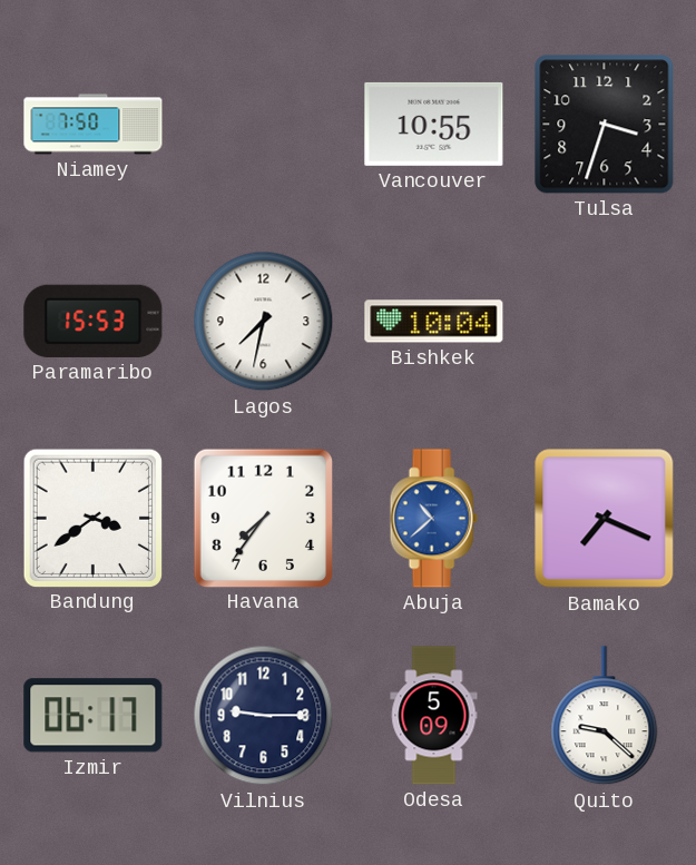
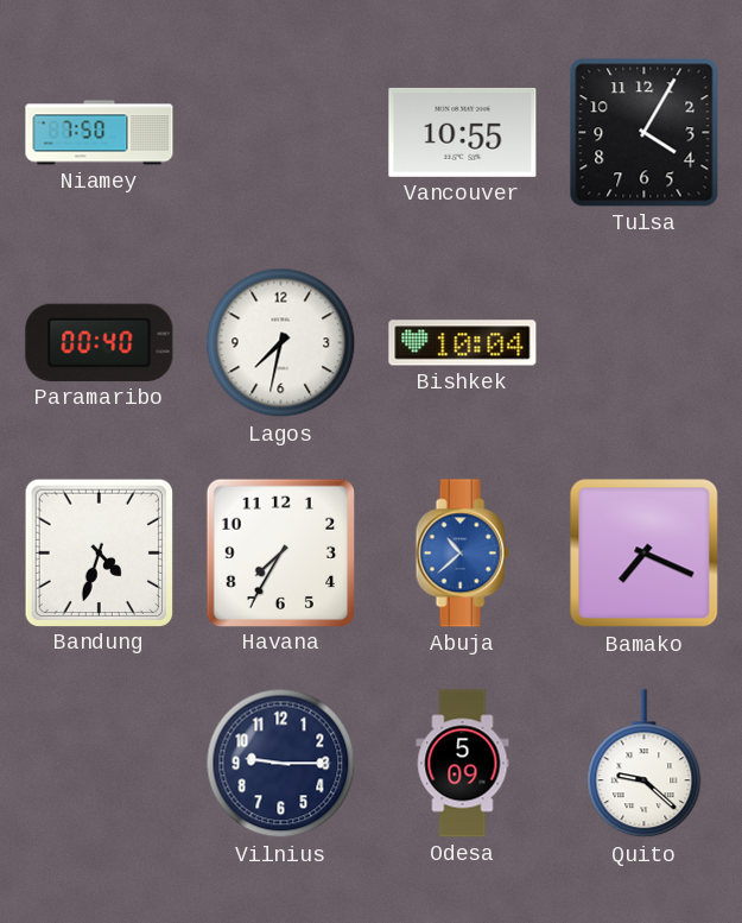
Tulsa: 3:33 -> 4:05 (645, 133)
Paramaribo: 15:53 -> 00:40 (100, 342)
Bandung: 3:39 -> 4:33 (99, 552)
Havana: 7:36 -> 7:35 (280, 552)
Izmir: 06:17 -> none (94, 716)
